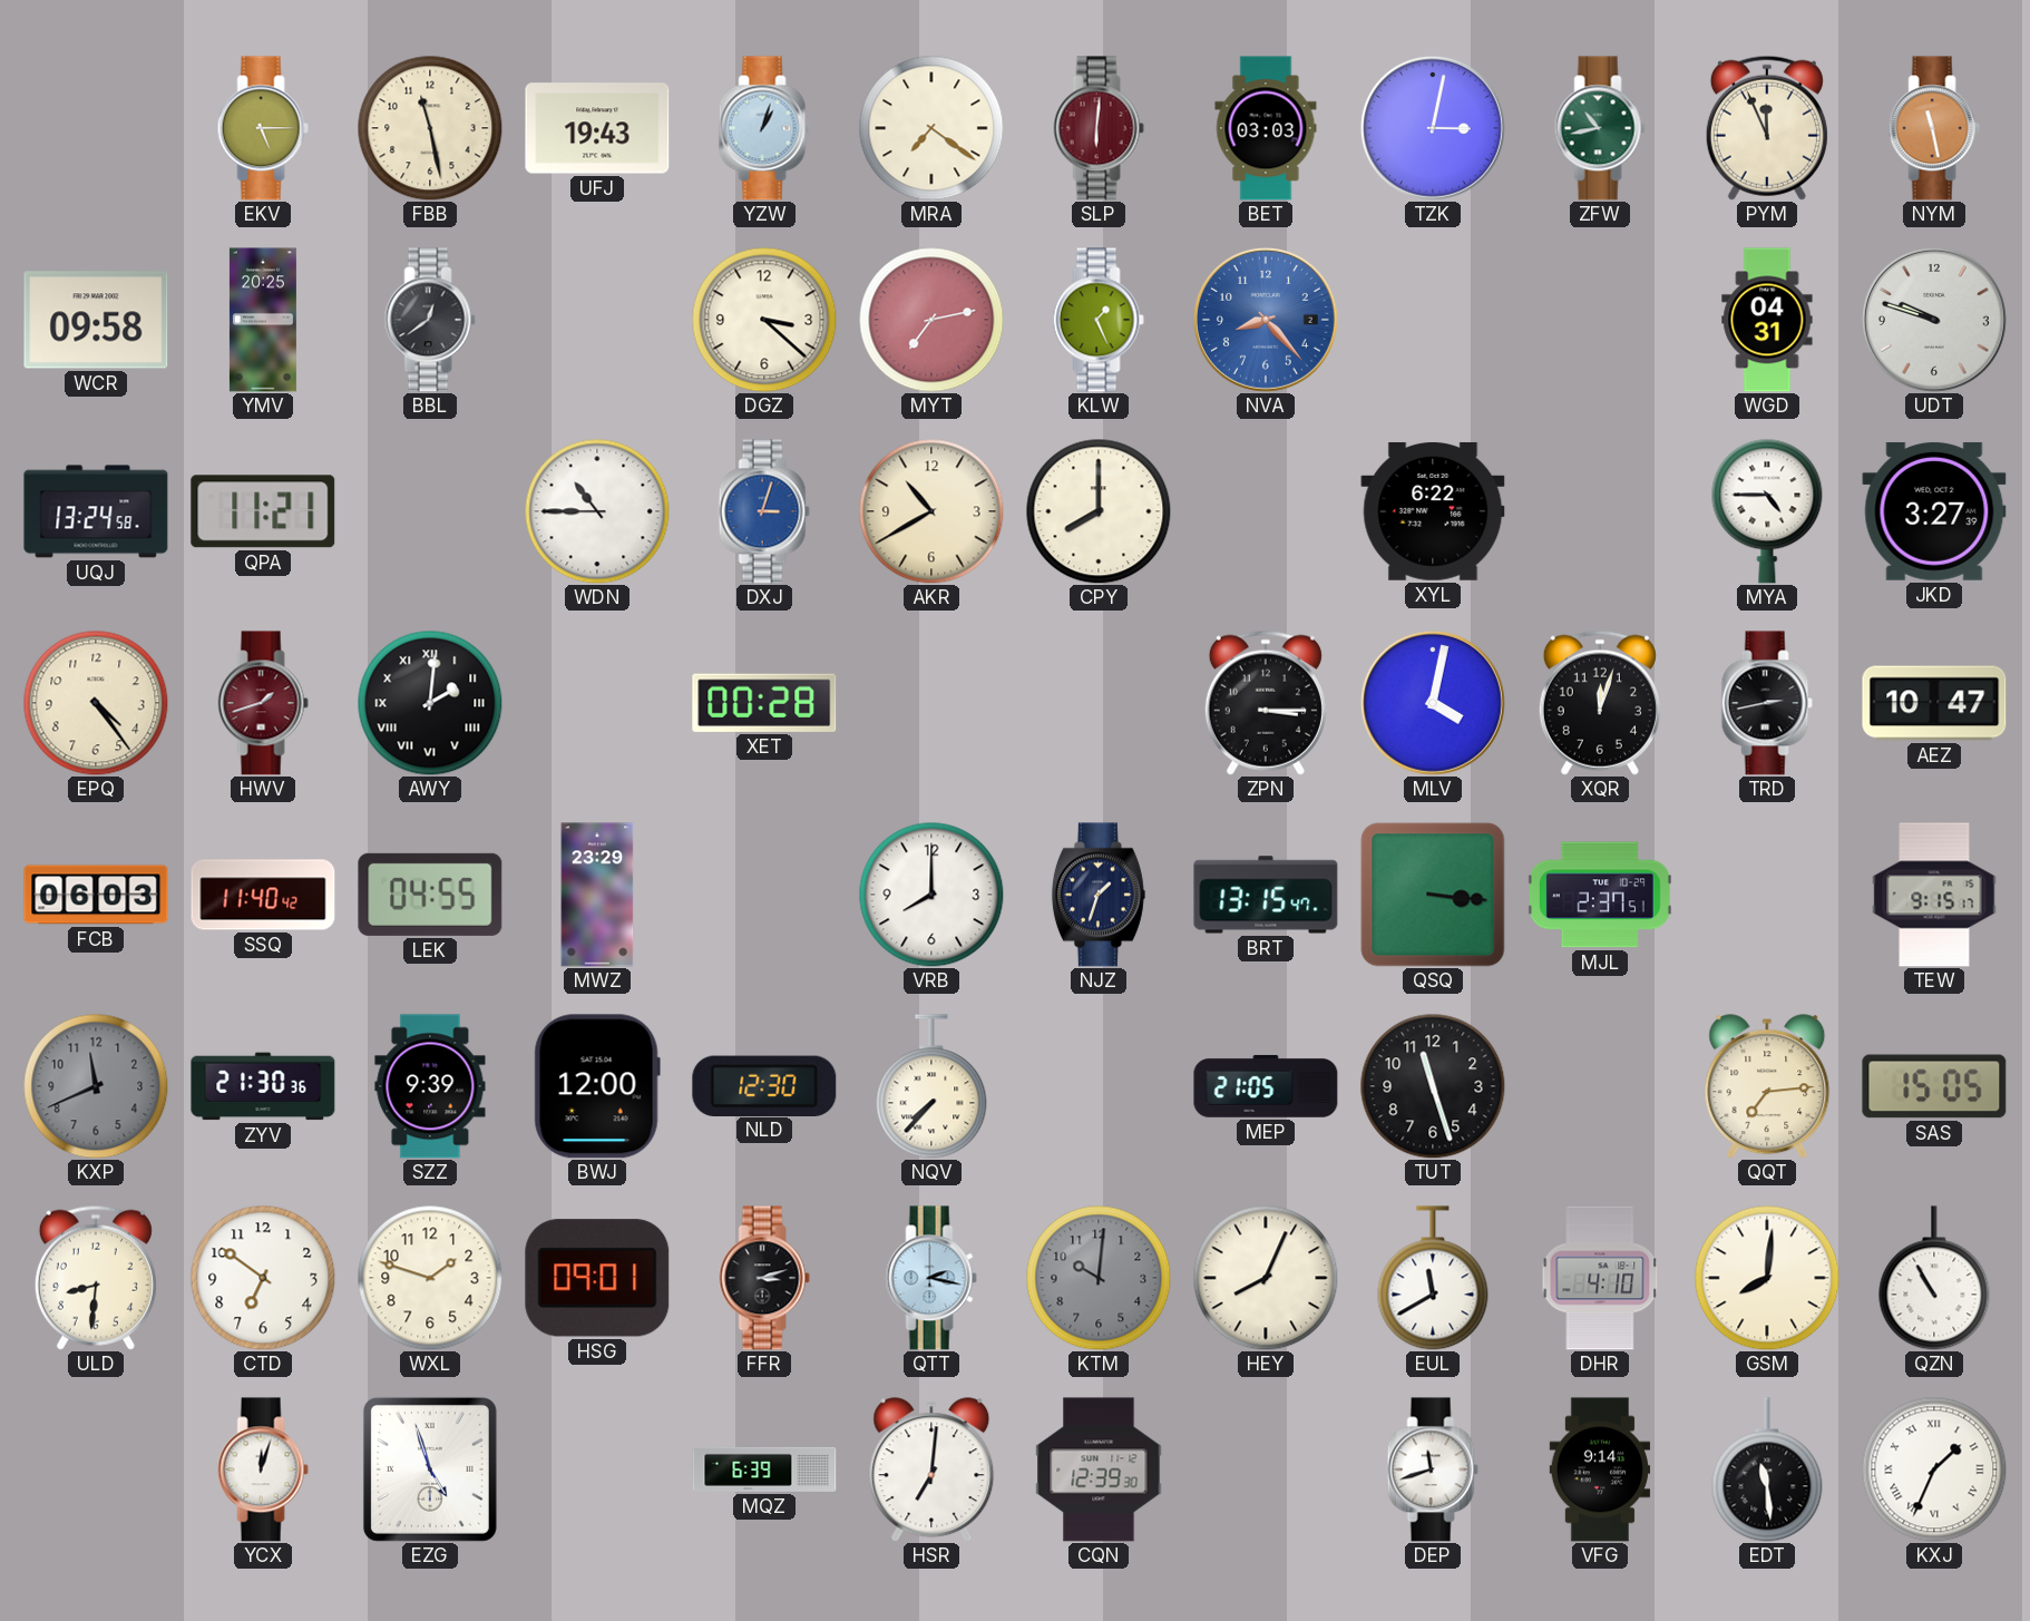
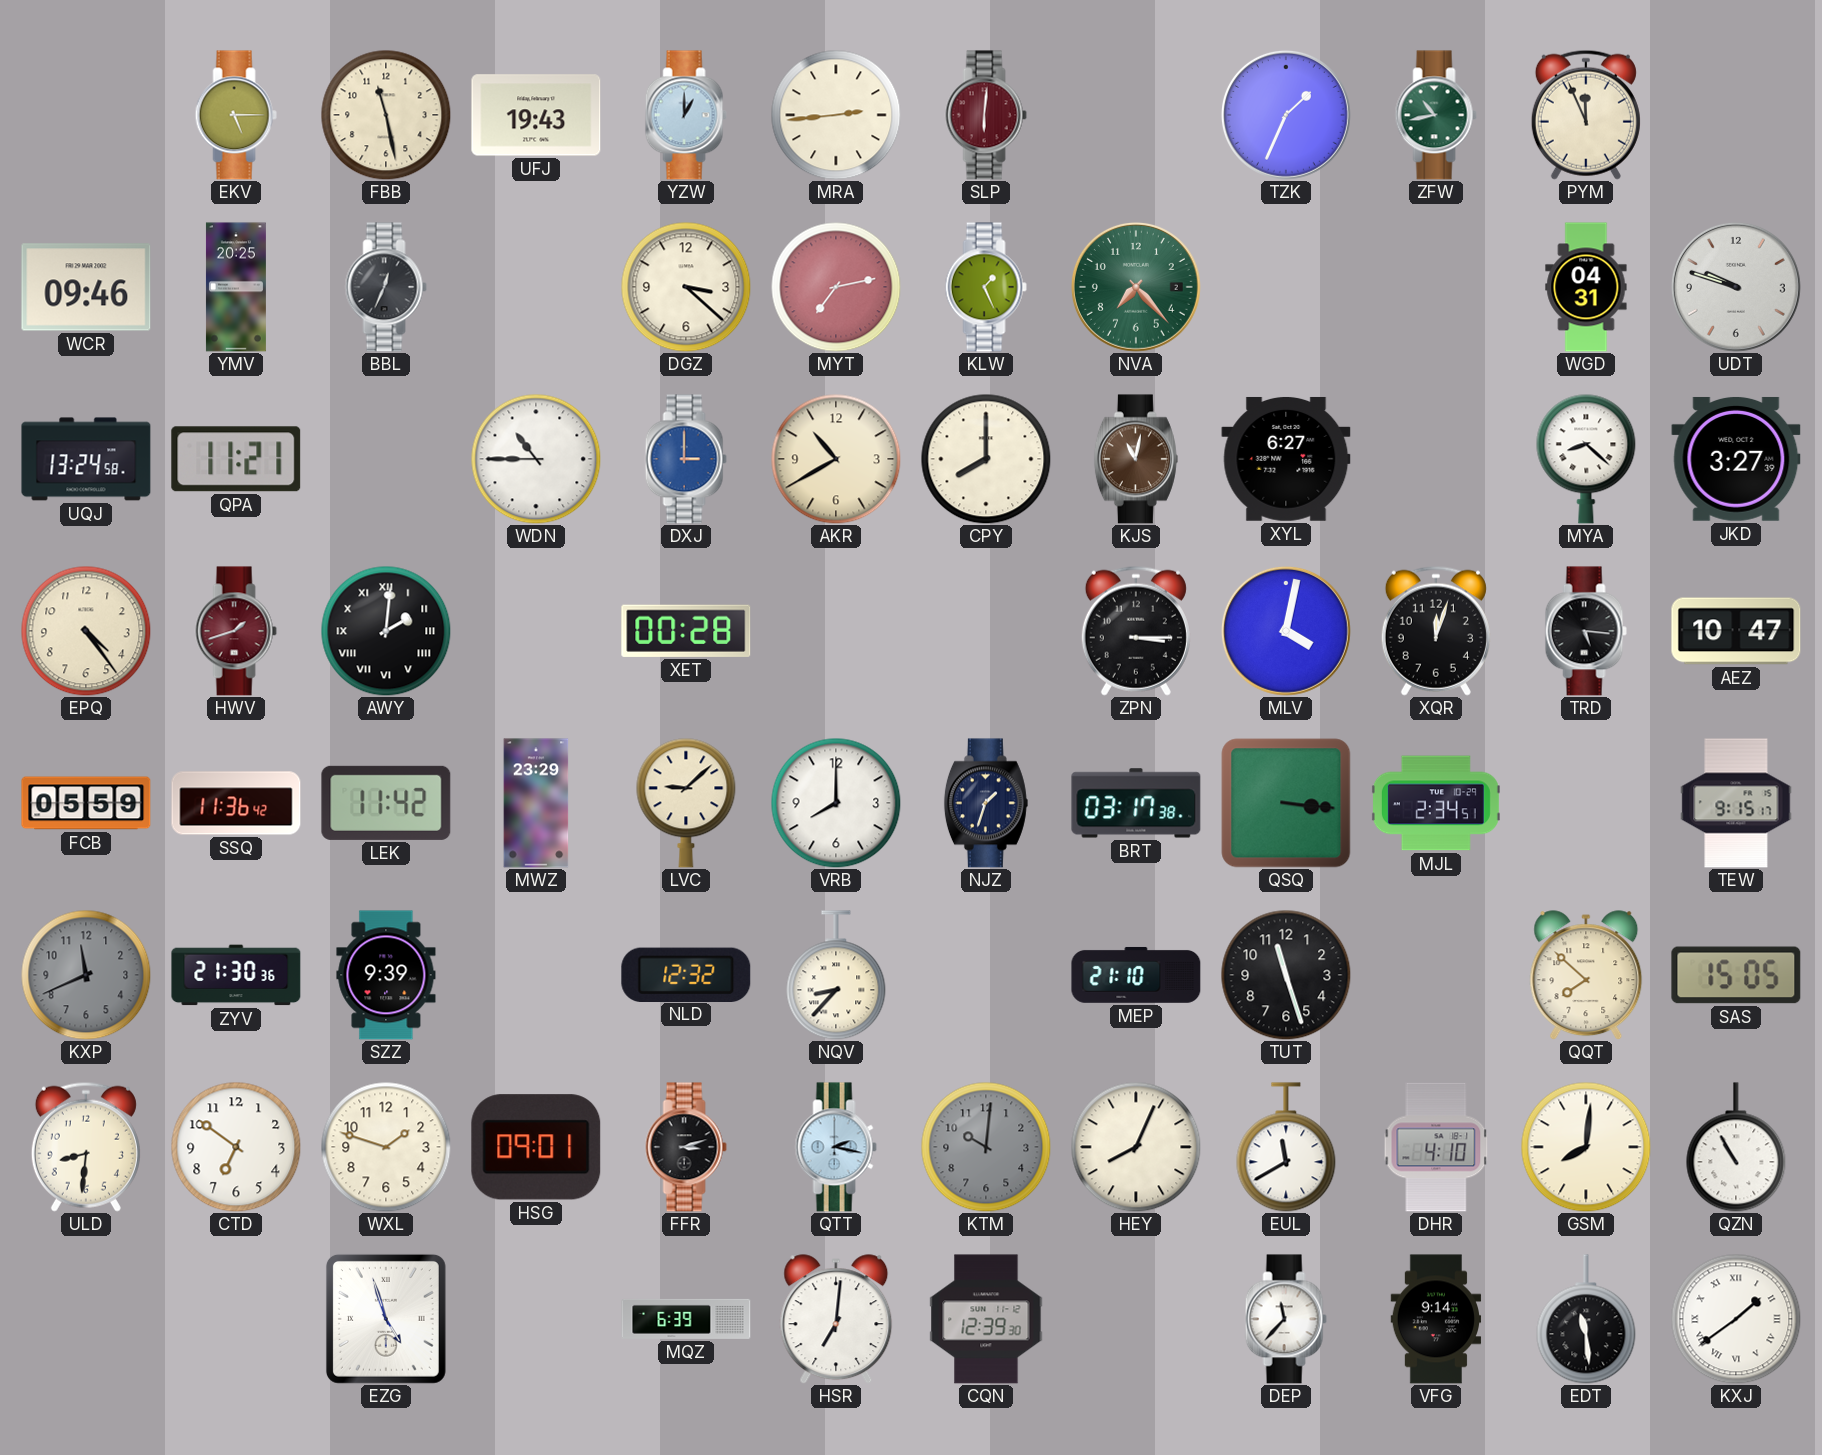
YZW: 1:03 -> 1:00 (686, 115)
MRA: 7:21 -> 2:44 (836, 115)
BET: 03:03 -> none (1266, 128)
TZK: 3:02 -> 1:34 (1286, 115)
NYM: 11:28 -> none (1934, 128)
WCR: 09:58 -> 09:46 (86, 287)
BBL: 12:39 -> 12:34 (386, 287)
NVA: 8:23 -> 7:23 (1136, 287)
NVA dial: blue -> green (1136, 287)
DXJ: 3:03 -> 3:00 (686, 459)
KJS: none -> 11:02 (1136, 459)
XYL: 6:22 -> 6:27 (1286, 459)
MYA: 4:45 -> 8:22 (1586, 459)
TRD: 2:43 -> 5:16 (1586, 631)
FCB: 06:03 -> 05:59 (86, 803)
SSQ: 11:40 -> 11:36 (236, 803)
LEK: 04:55 -> 11:42 (386, 803)
LVC: none -> 9:08 (686, 803)
BRT: 13:15 -> 03:17 (1136, 803)
MJL: 2:37 -> 2:34 (1436, 803)
BWJ: 12:00 -> none (597, 1086)
NLD: 12:30 -> 12:32 (686, 974)
NQV: 7:37 -> 8:37 (836, 975)
MEP: 21:05 -> 21:10 (1136, 975)
QQT: 7:14 -> 7:52 (1586, 975)
YCX: 12:03 -> none (263, 1469)
DEP: 11:42 -> 11:37 (1286, 1319)
KXJ: 1:34 -> 1:39 (1736, 1319)
